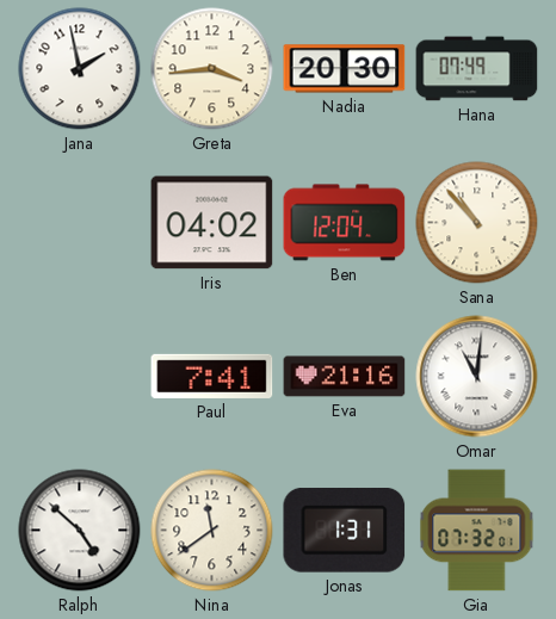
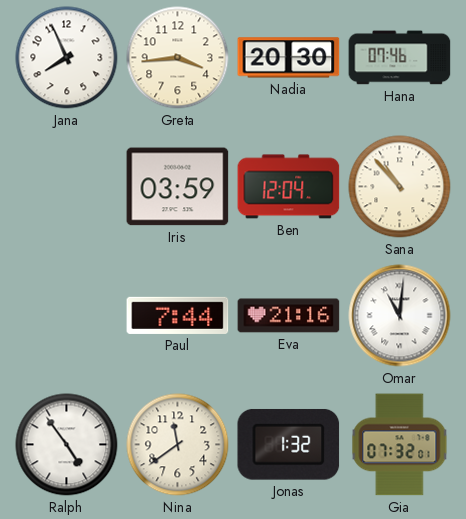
Jana: 1:58 -> 7:56 (67, 58)
Hana: 07:49 -> 07:46 (400, 58)
Iris: 04:02 -> 03:59 (178, 187)
Paul: 7:41 -> 7:44 (178, 315)
Ralph: 4:52 -> 4:54 (67, 445)
Jonas: 1:31 -> 1:32 (289, 444)
